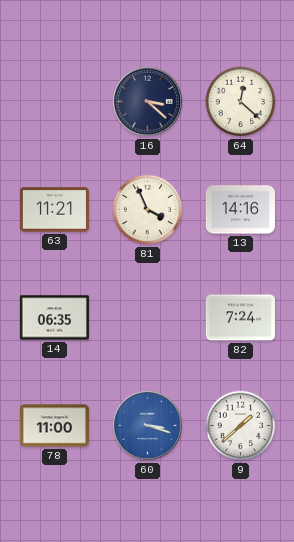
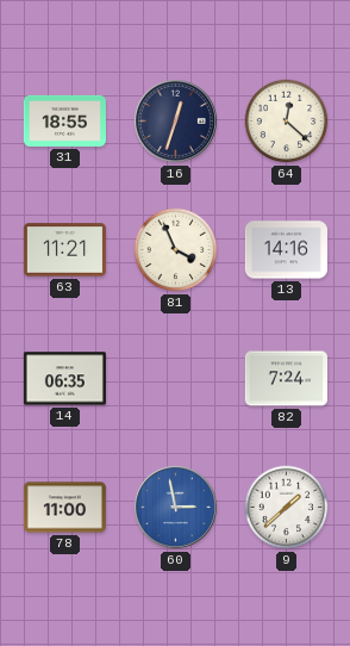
31: none -> 18:55 (64, 120)
16: 3:22 -> 12:33 (175, 120)
60: 3:18 -> 2:58 (175, 507)
